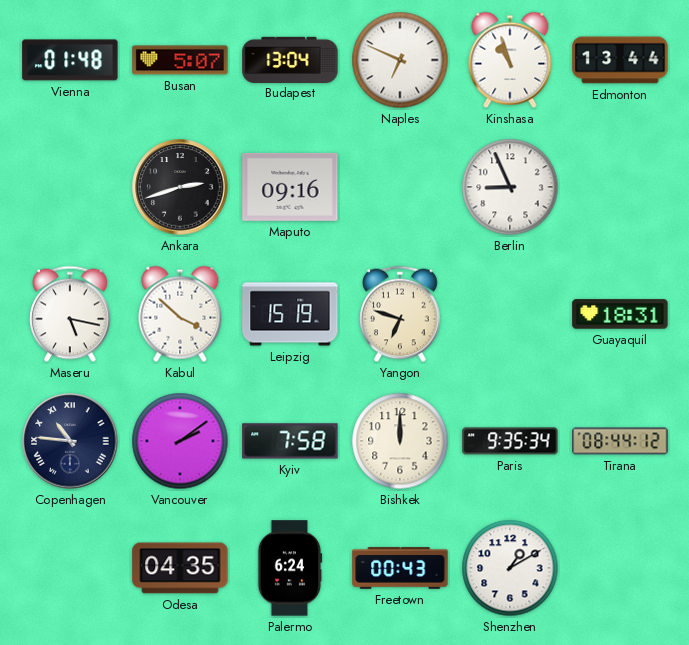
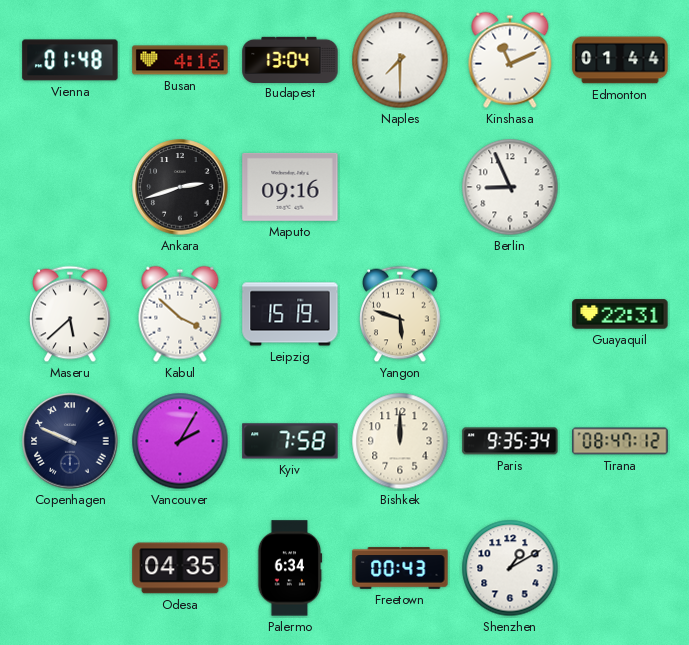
Busan: 5:07 -> 4:16 (180, 60)
Naples: 6:49 -> 7:30 (400, 60)
Kinshasa: 10:57 -> 11:11 (510, 60)
Edmonton: 13:44 -> 01:44 (620, 60)
Maseru: 5:17 -> 5:38 (70, 314)
Yangon: 6:48 -> 5:48 (400, 314)
Guayaquil: 18:31 -> 22:31 (620, 314)
Copenhagen: 10:46 -> 9:49 (70, 441)
Vancouver: 2:09 -> 2:05 (180, 441)
Tirana: 08:44 -> 08:47 (620, 441)
Palermo: 6:24 -> 6:34 (290, 568)
